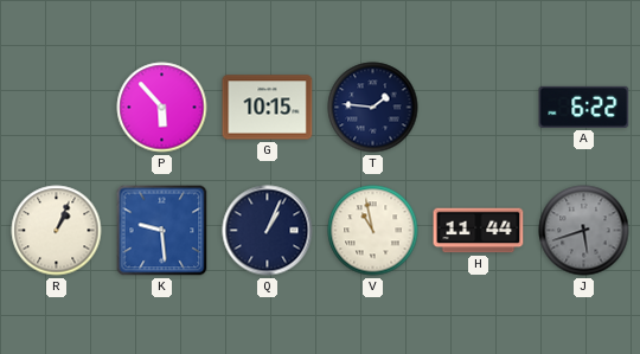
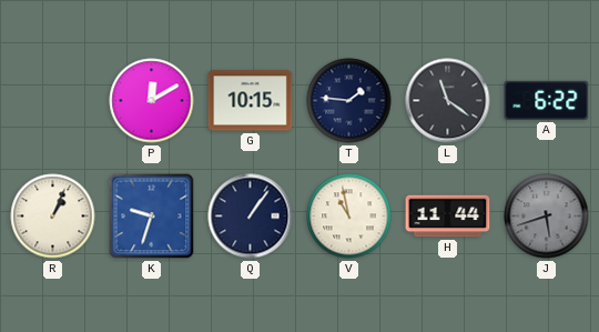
P: 5:53 -> 12:10 (152, 101)
L: none -> 11:21 (448, 101)
K: 9:29 -> 9:33 (152, 217)
Q: 1:04 -> 1:06 (251, 217)
